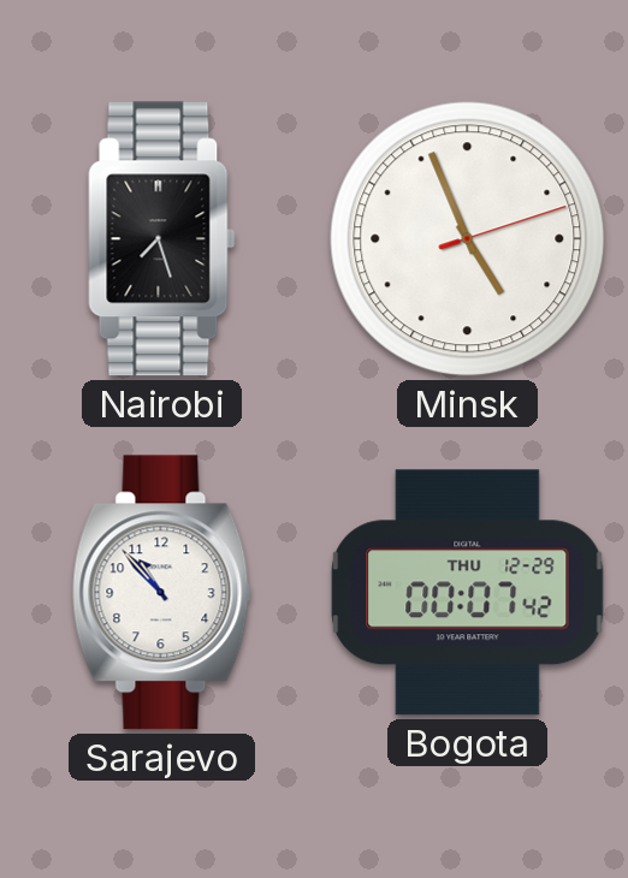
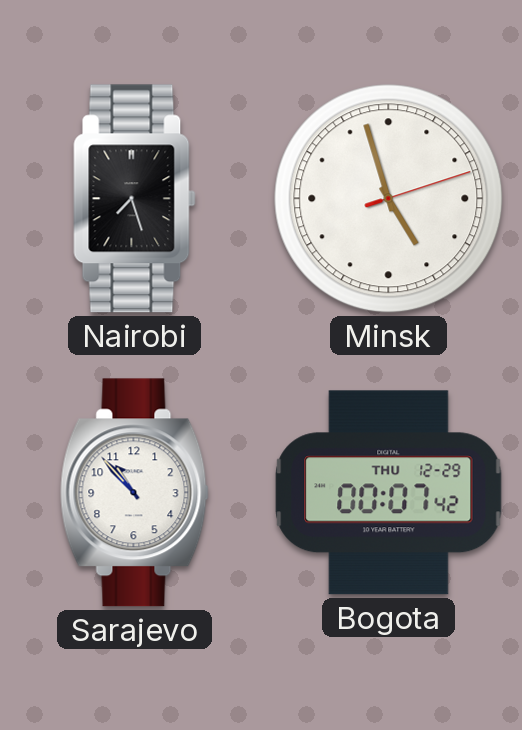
Minsk: 4:56 -> 4:57 (389, 199)
